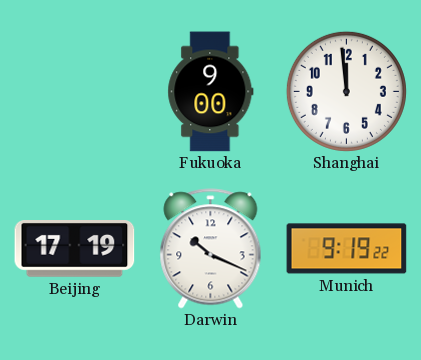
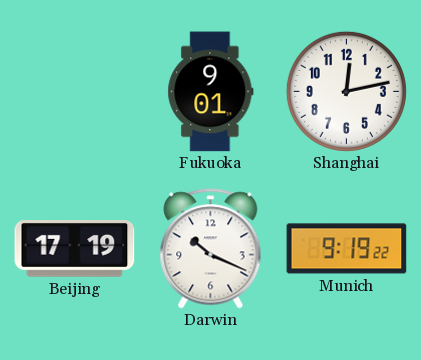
Fukuoka: 9:00 -> 9:01 (211, 92)
Shanghai: 11:59 -> 12:13 (346, 91)
